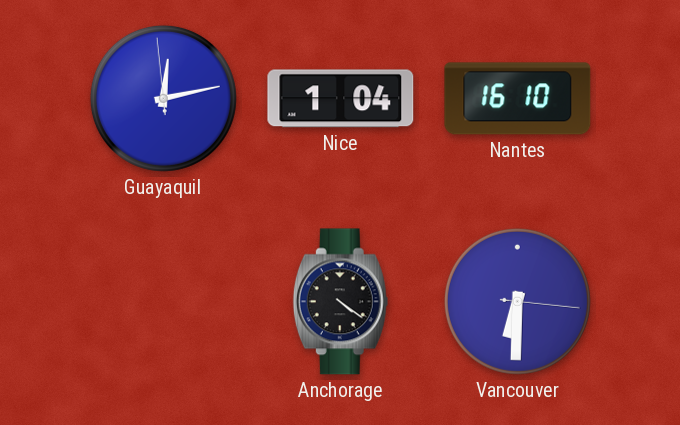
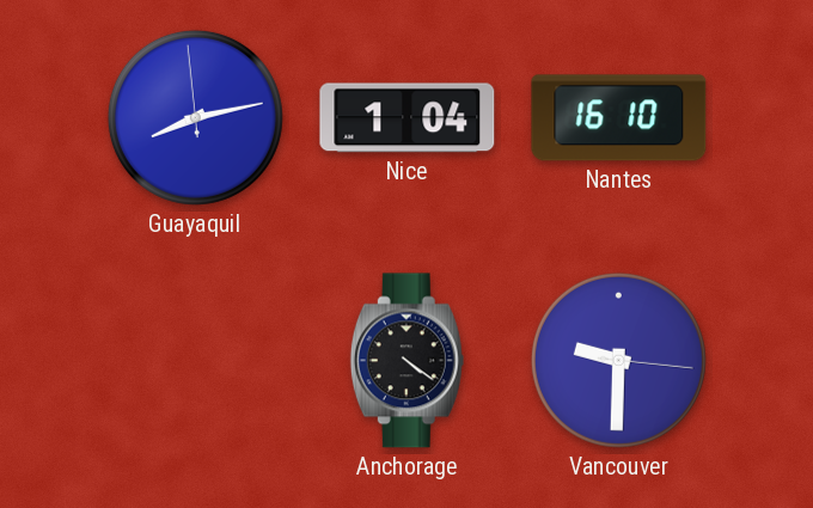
Guayaquil: 12:12 -> 8:12 (195, 117)
Vancouver: 6:30 -> 9:30 (618, 360)
